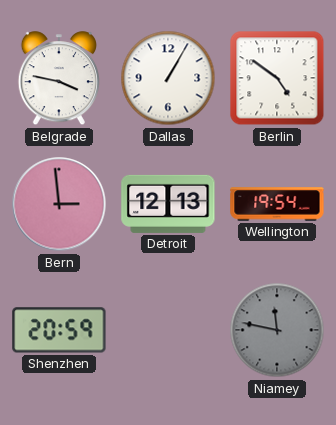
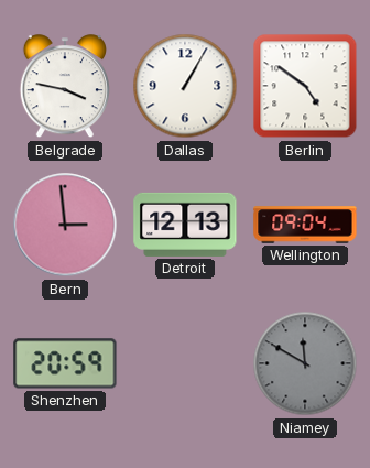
Wellington: 19:54 -> 09:04 (305, 225)
Niamey: 11:47 -> 11:50 (305, 363)
